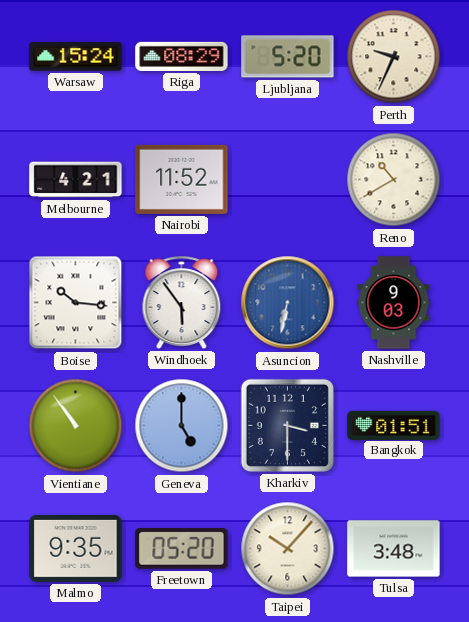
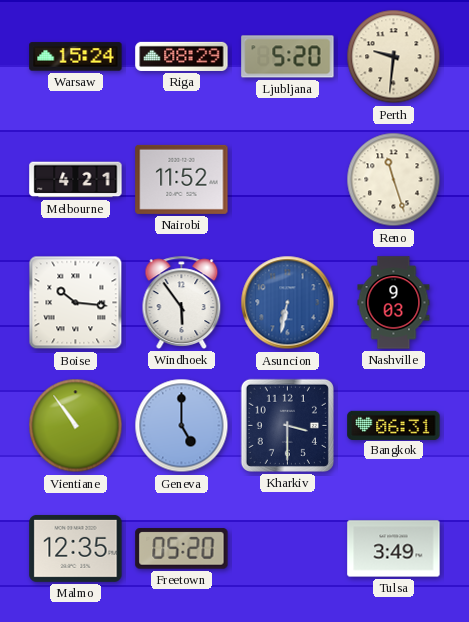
Perth: 9:34 -> 9:31 (394, 57)
Reno: 10:40 -> 11:27 (394, 180)
Bangkok: 01:51 -> 06:31 (394, 425)
Malmo: 9:35 -> 12:35 (76, 548)
Taipei: 10:07 -> none (288, 549)
Tulsa: 3:48 -> 3:49 (394, 549)
